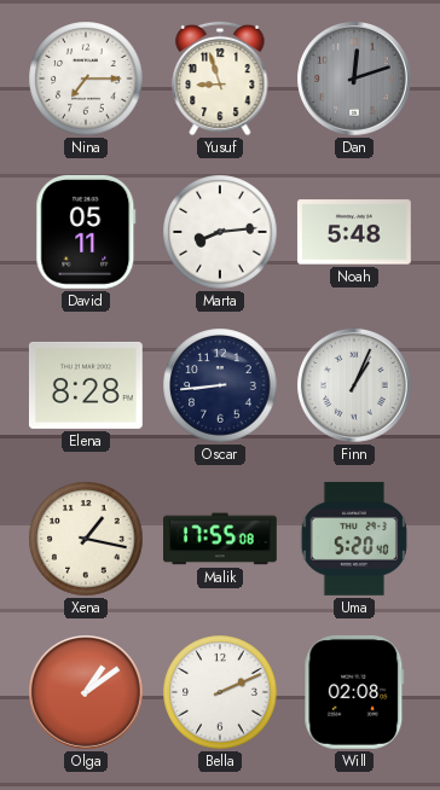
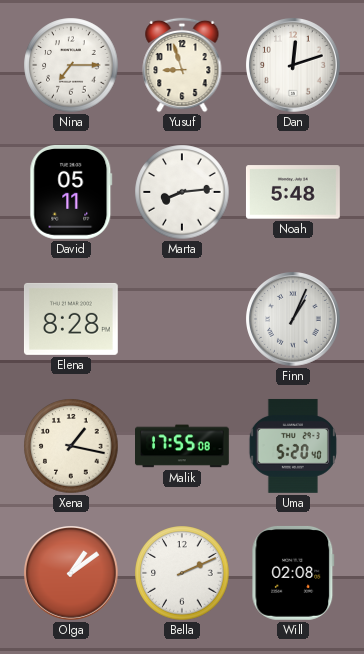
Dan dial: grey -> white (294, 66)
Oscar: 8:44 -> none (220, 385)
